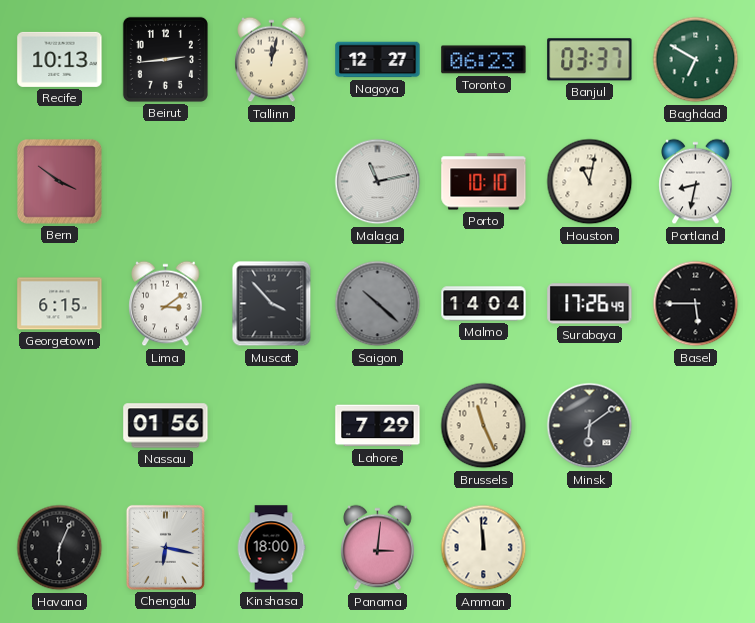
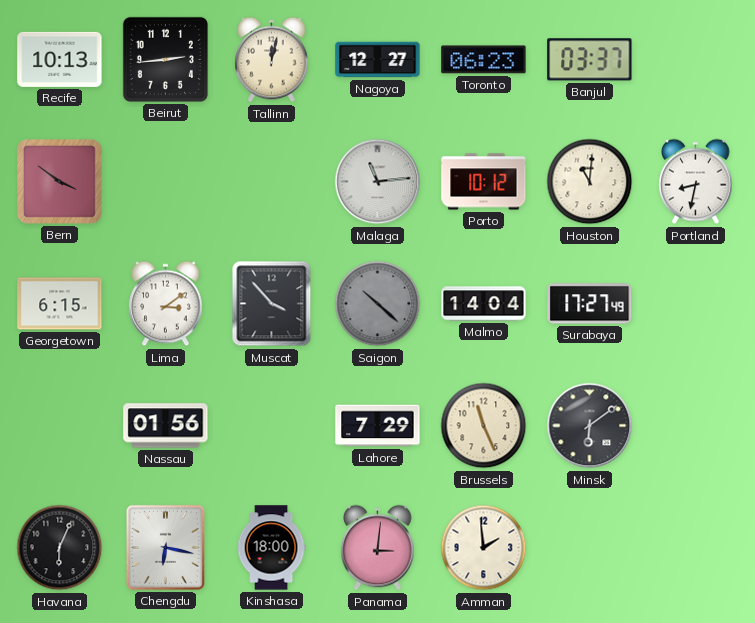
Baghdad: 6:50 -> none (696, 60)
Malaga: 11:13 -> 11:14 (378, 182)
Porto: 10:10 -> 10:12 (484, 182)
Houston: 11:02 -> 11:01 (590, 182)
Surabaya: 17:26 -> 17:27 (590, 304)
Basel: 5:45 -> none (696, 304)
Amman: 11:59 -> 1:59 (484, 548)
